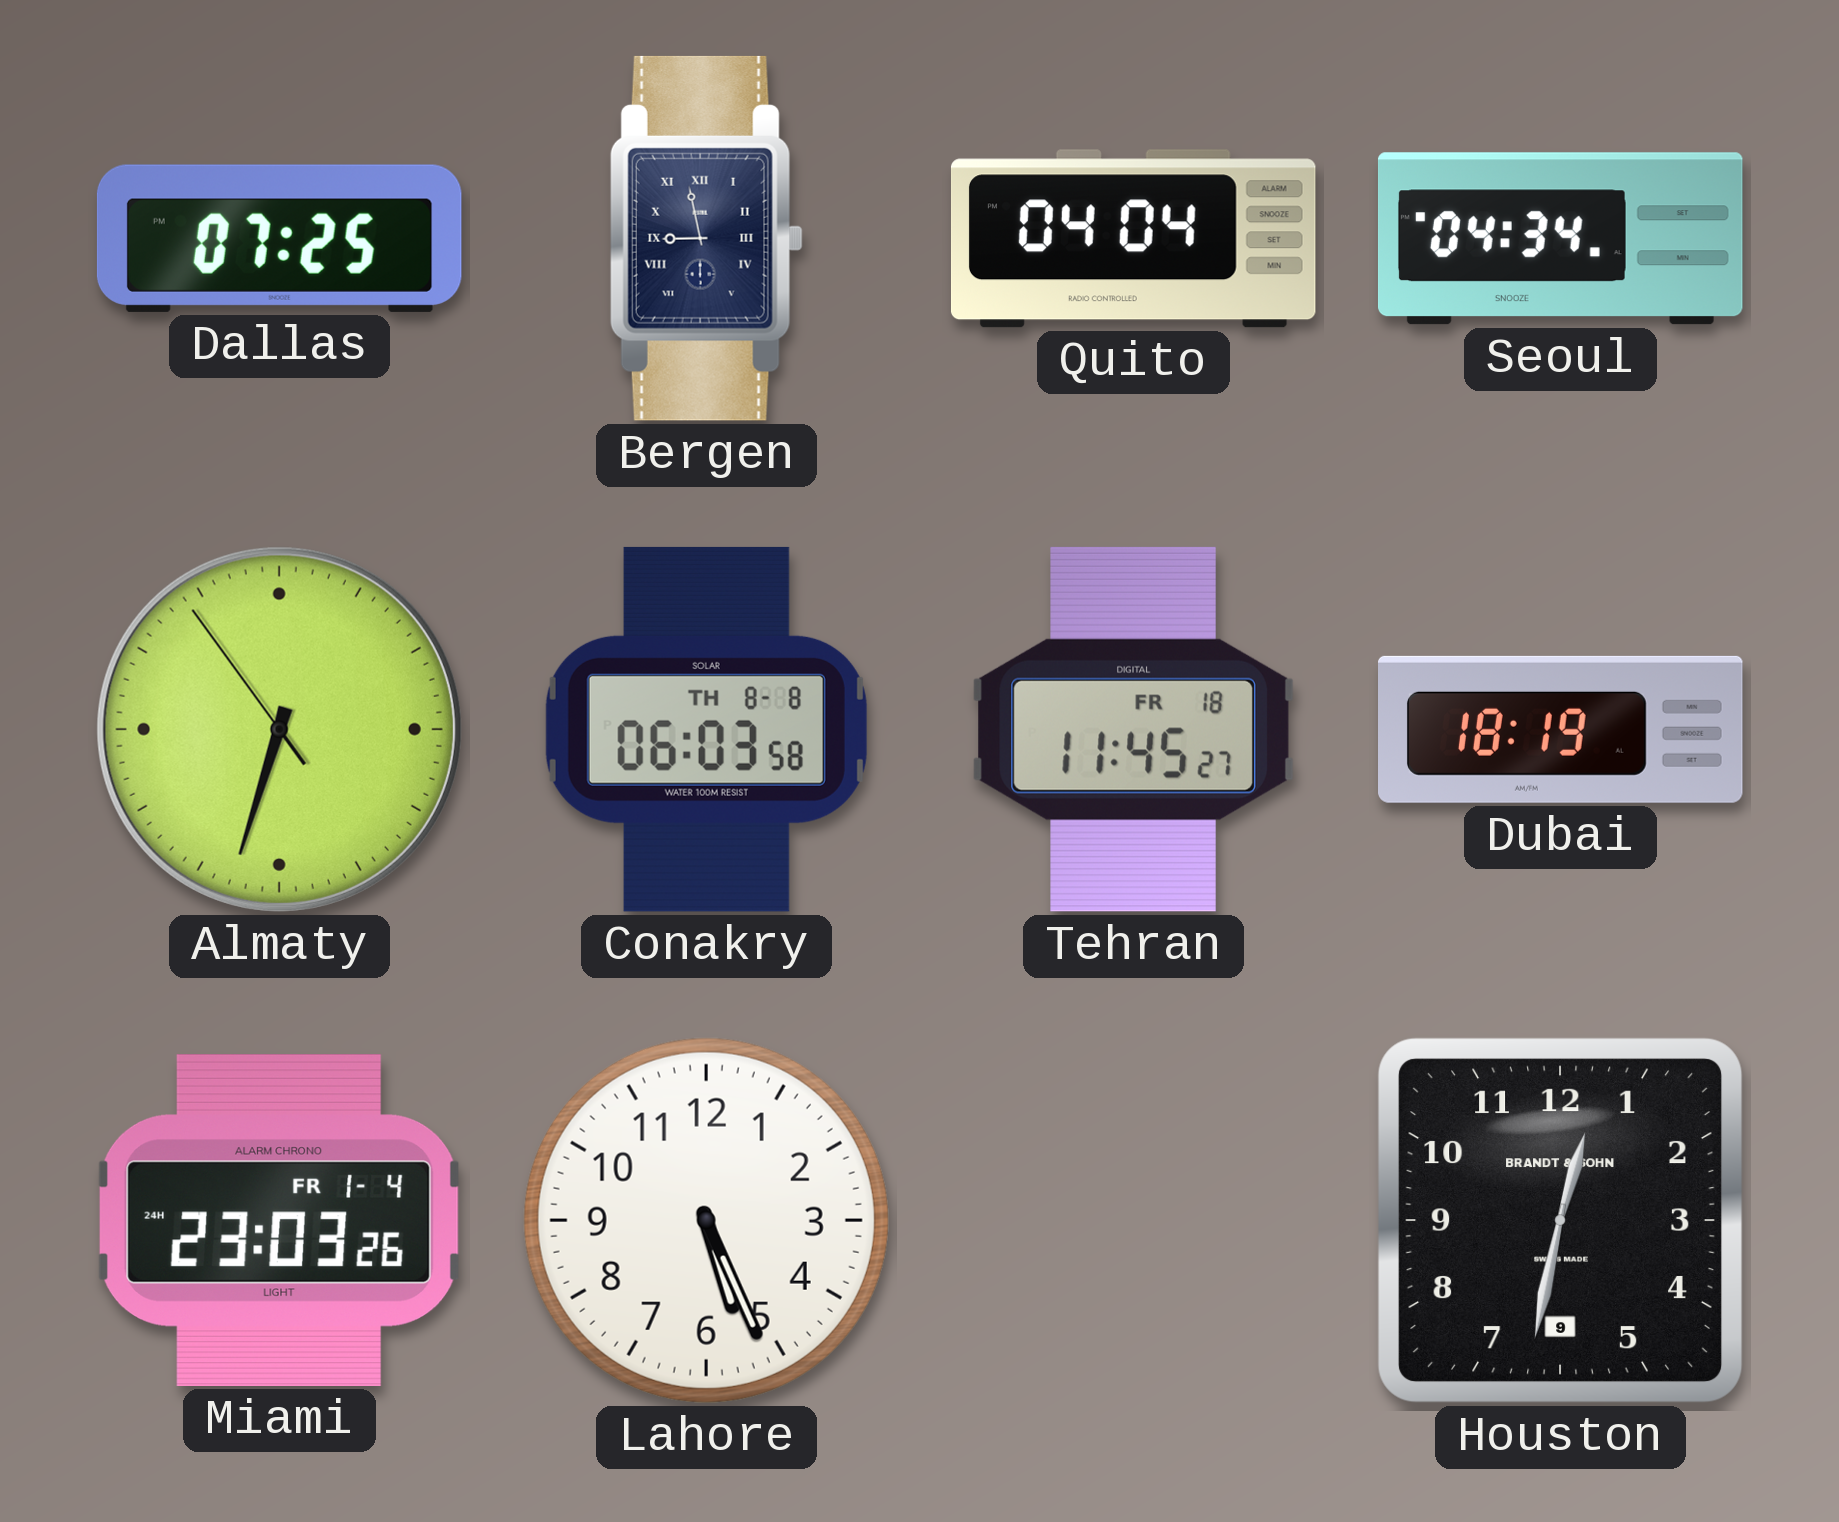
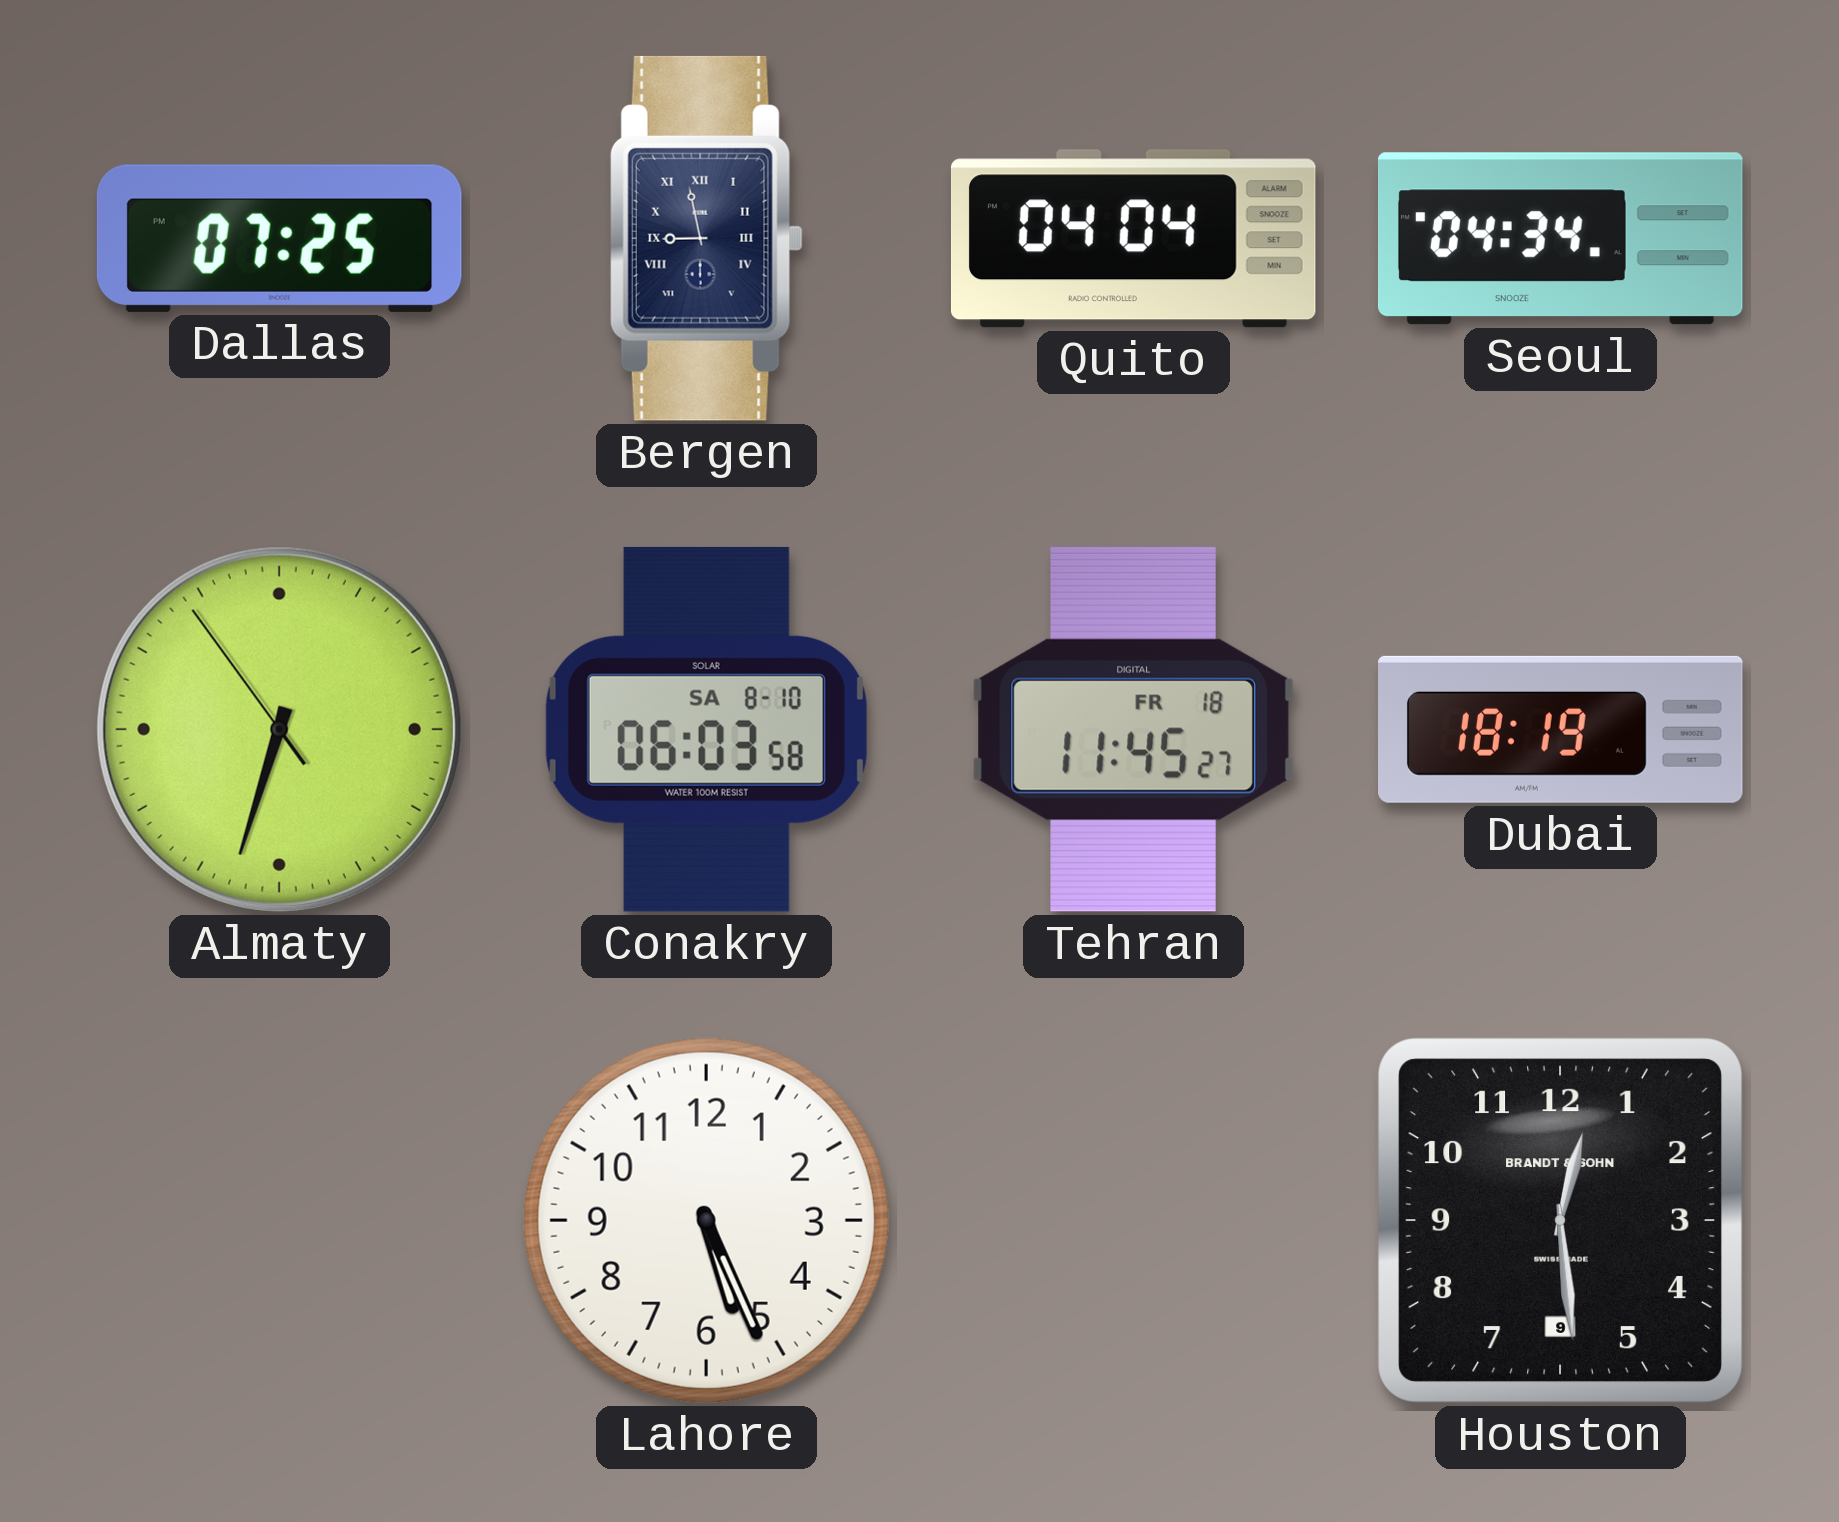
Conakry date: TH 8-8 -> SA 8-10 (706, 729)
Miami: 23:03 -> none (279, 1220)
Houston: 12:32 -> 12:29 (1560, 1220)
